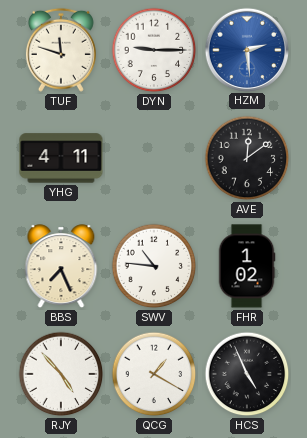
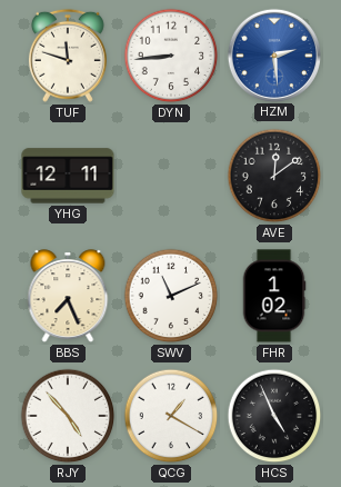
DYN: 9:15 -> 8:44 (171, 56)
YHG: 4:11 -> 12:11 (68, 176)
SWV: 10:46 -> 11:11 (171, 296)
